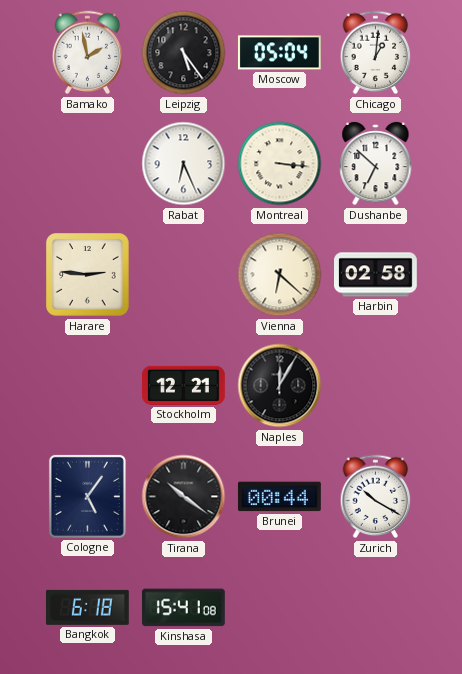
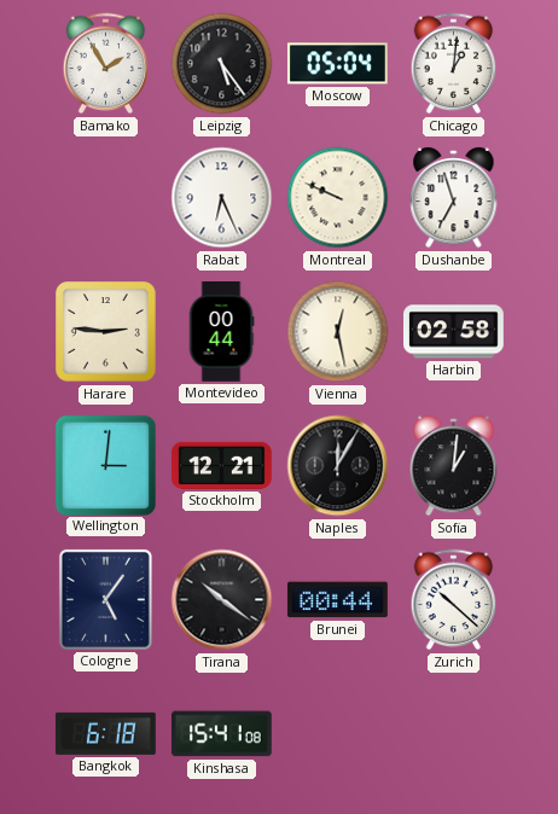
Bamako: 1:58 -> 1:55 (106, 64)
Montreal: 3:16 -> 9:49 (338, 198)
Dushanbe: 6:52 -> 6:57 (454, 198)
Montevideo: none -> 00:44 (221, 332)
Vienna: 6:22 -> 12:28 (338, 332)
Wellington: none -> 3:01 (105, 465)
Sofia: none -> 1:01 (454, 466)
Zurich: 10:20 -> 10:22 (454, 600)
